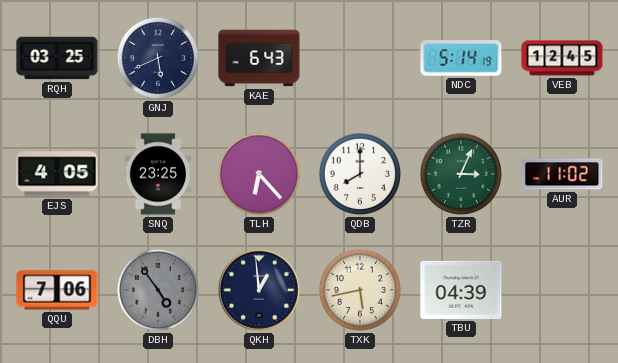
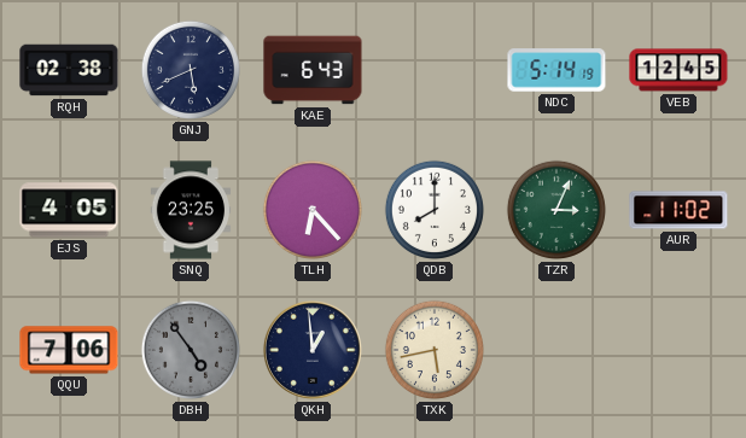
RQH: 03:25 -> 02:38 (69, 70)
TBU: 04:39 -> none (461, 290)
